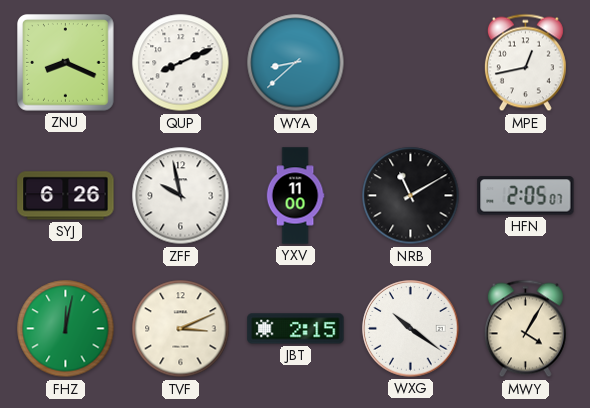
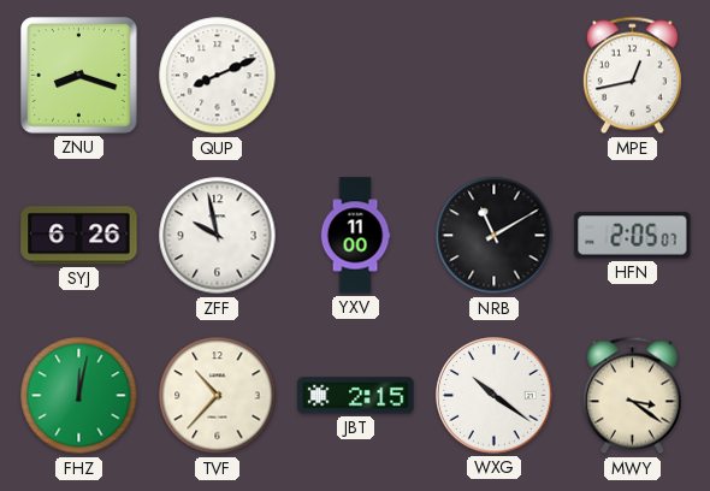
ZNU: 8:19 -> 8:18 (79, 76)
WYA: 8:38 -> none (296, 63)
TVF: 3:11 -> 10:37 (218, 396)
MWY: 4:05 -> 3:21 (632, 396)
